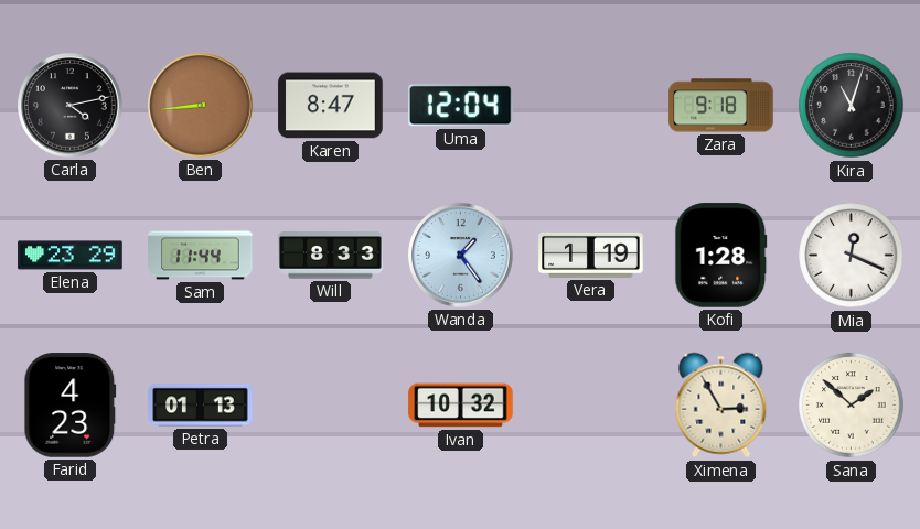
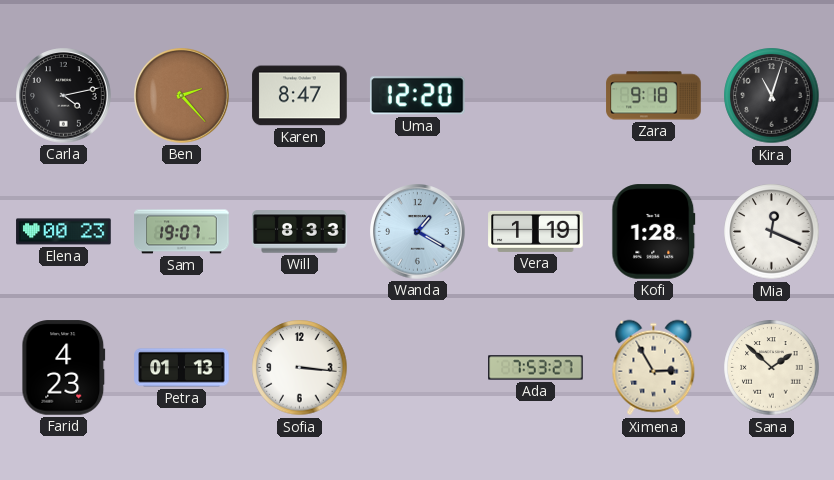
Ben: 8:44 -> 2:23 (182, 96)
Uma: 12:04 -> 12:20 (418, 96)
Elena: 23:29 -> 00:23 (64, 232)
Sam: 11:44 -> 19:07 (182, 232)
Wanda: 1:24 -> 1:20 (418, 232)
Sofia: none -> 3:16 (300, 368)
Ivan: 10:32 -> none (461, 406)
Ada: none -> 7:53 (536, 368)
